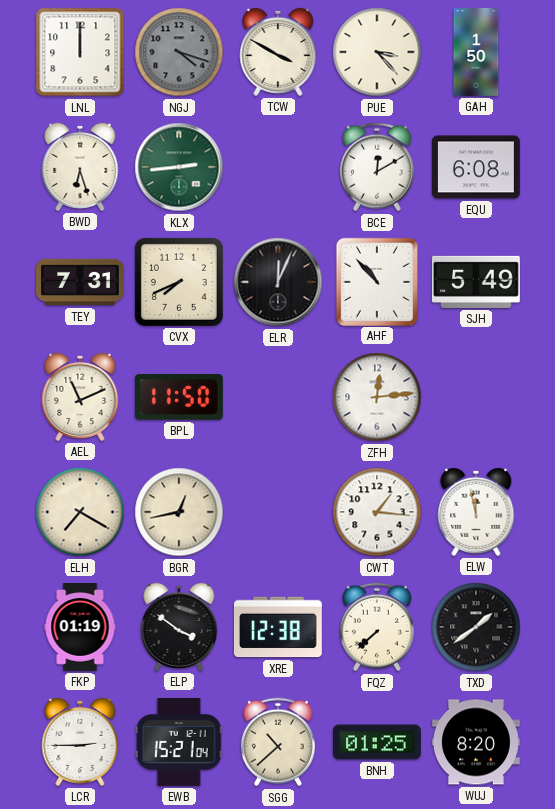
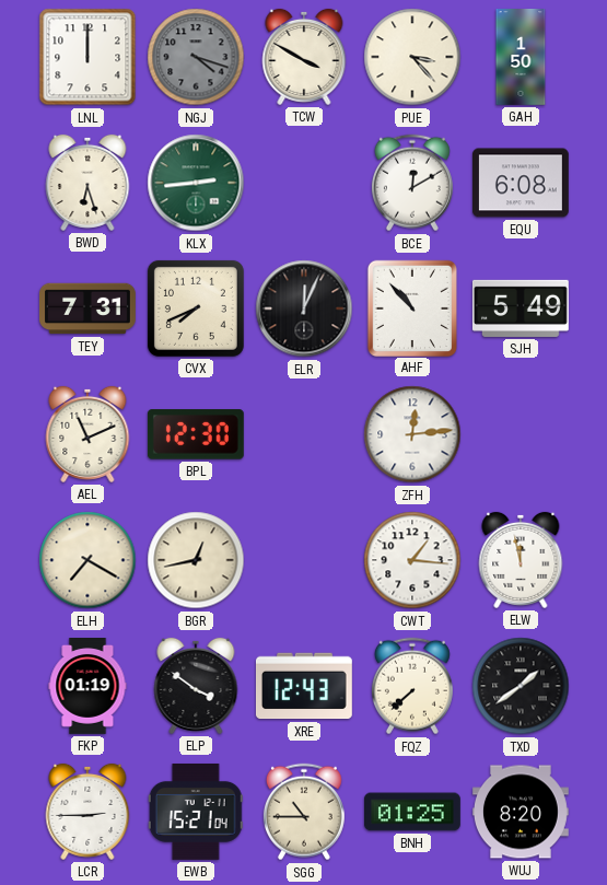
BPL: 11:50 -> 12:30 (196, 434)
XRE: 12:38 -> 12:43 (304, 686)
SGG: 10:38 -> 10:45 (304, 812)
